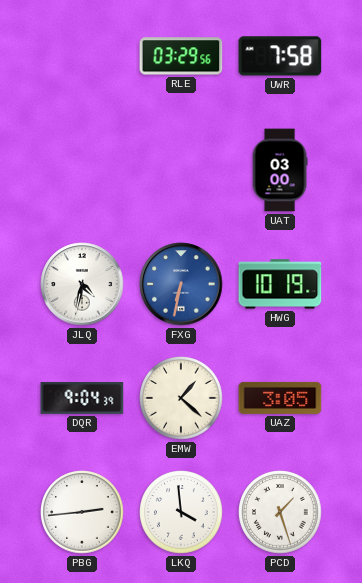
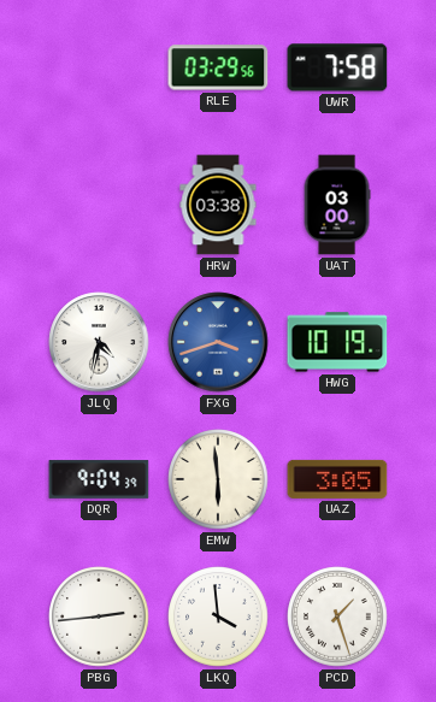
HRW: none -> 03:38 (218, 205)
FXG: 6:32 -> 3:42 (218, 342)
EMW: 1:22 -> 5:59 (218, 479)
